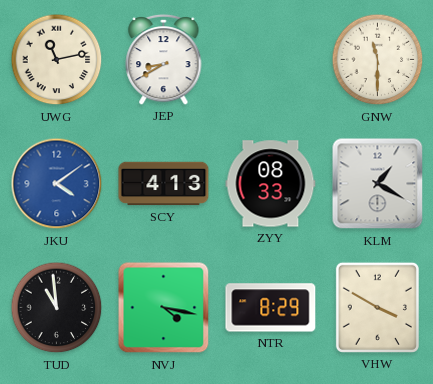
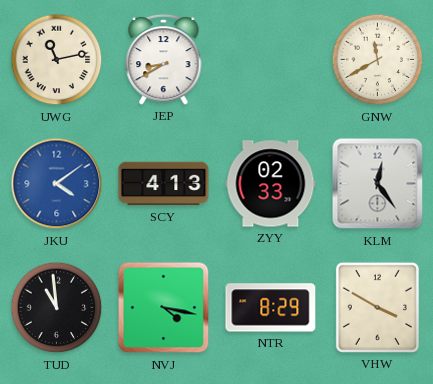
GNW: 11:30 -> 11:40 (378, 60)
ZYY: 08:33 -> 02:33 (271, 184)
KLM: 1:20 -> 12:24 (378, 184)
